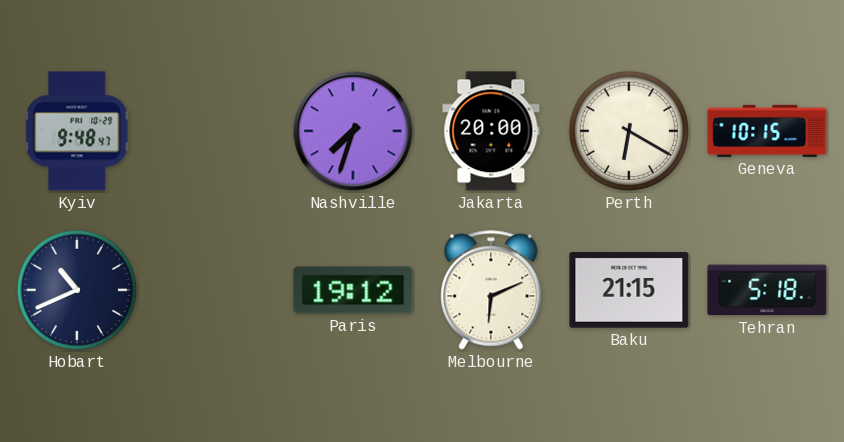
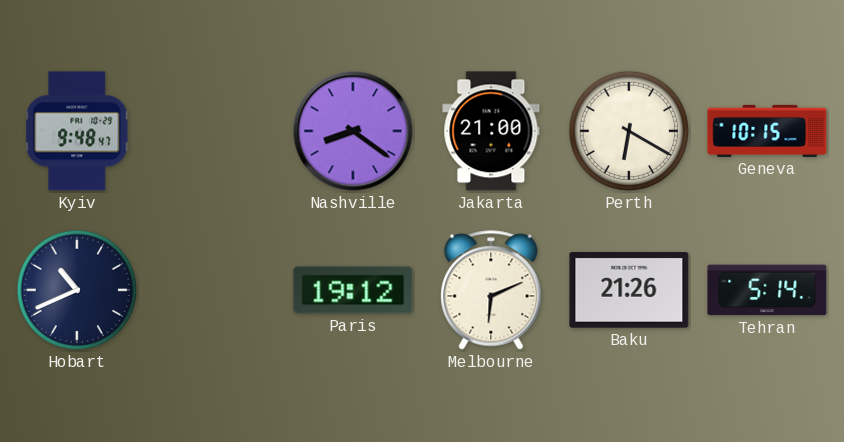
Nashville: 7:33 -> 8:21 (353, 131)
Jakarta: 20:00 -> 21:00 (491, 131)
Baku: 21:15 -> 21:26 (629, 290)
Tehran: 5:18 -> 5:14 (767, 290)
